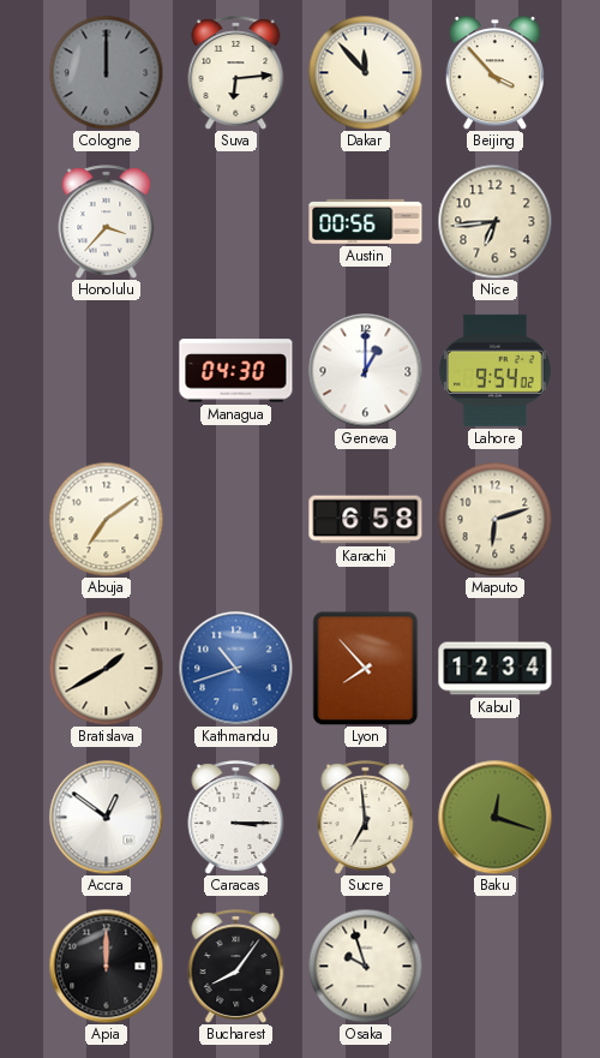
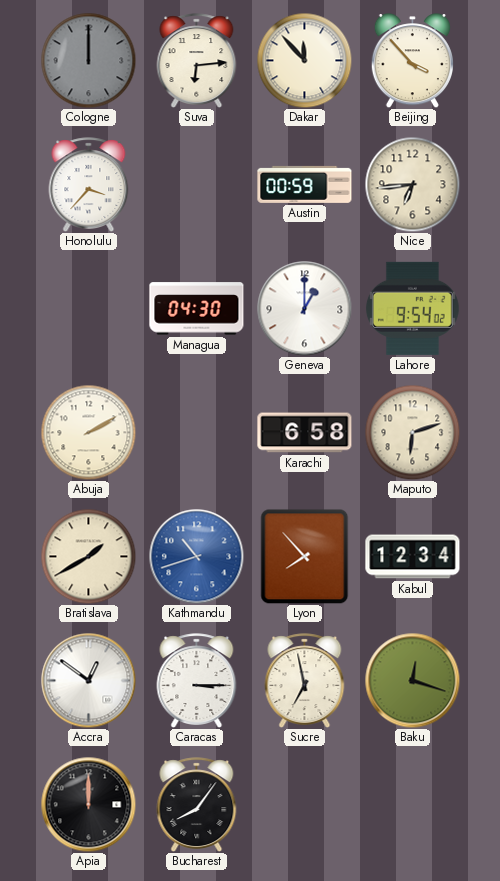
Austin: 00:56 -> 00:59 (305, 184)
Abuja: 7:09 -> 2:10 (88, 432)
Sucre: 6:59 -> 6:58 (305, 680)
Osaka: 9:57 -> none (365, 966)
